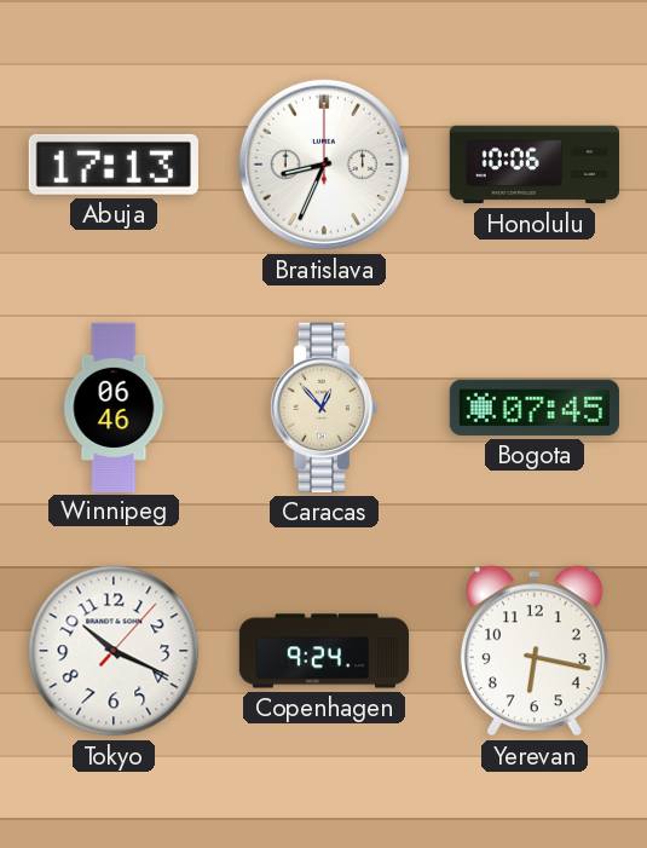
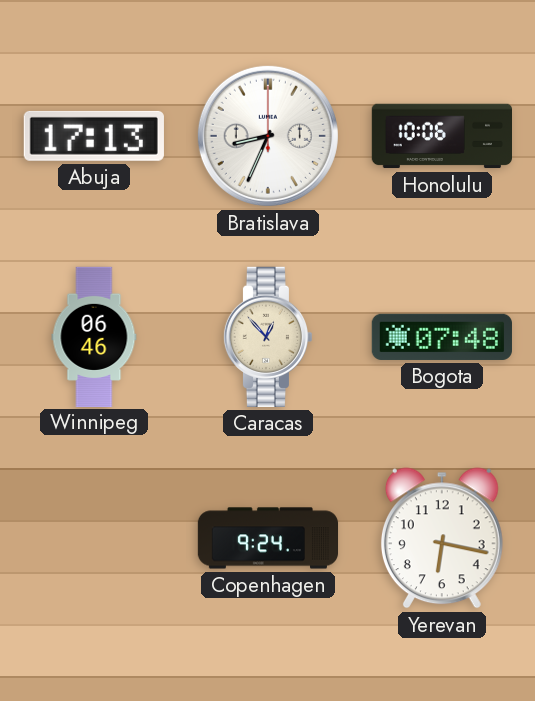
Bogota: 07:45 -> 07:48 (442, 337)
Tokyo: 10:19 -> none (114, 651)
